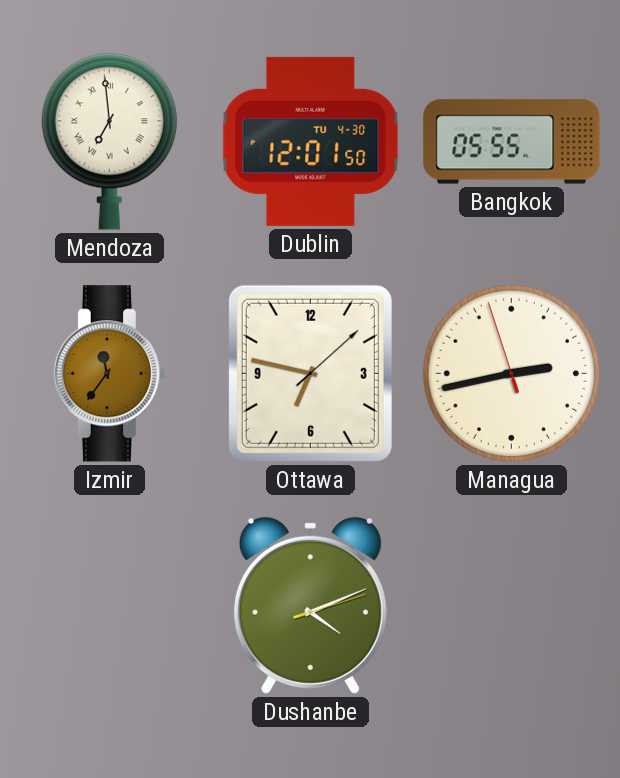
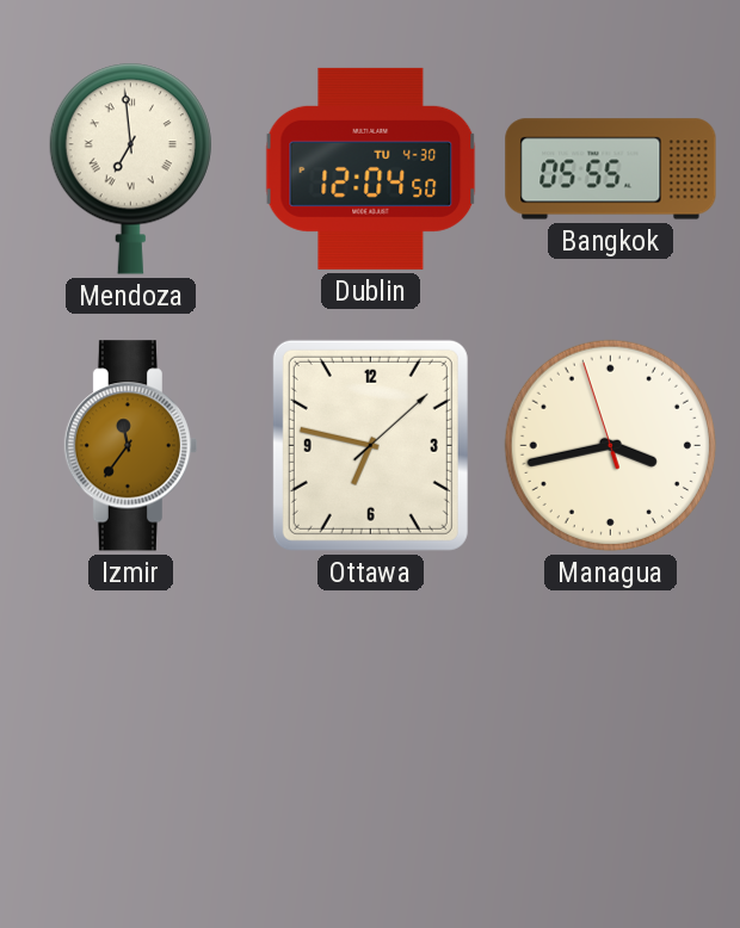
Dublin: 12:01 -> 12:04 (371, 168)
Managua: 2:42 -> 3:42 (610, 445)
Dushanbe: 4:11 -> none (310, 605)
